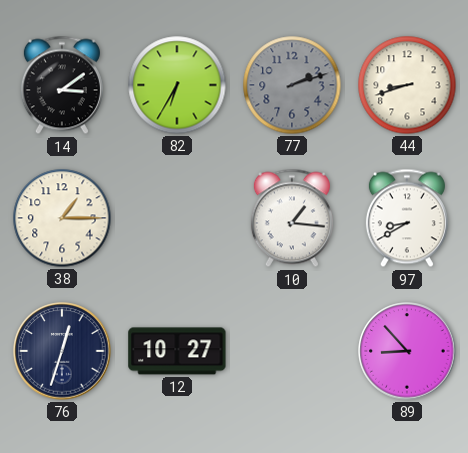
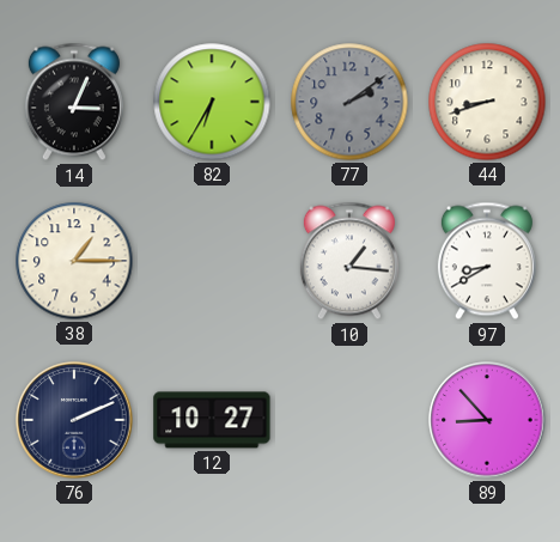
14: 3:09 -> 3:04 (74, 102)
77: 2:12 -> 2:09 (349, 102)
76: 12:33 -> 2:11 (74, 420)
